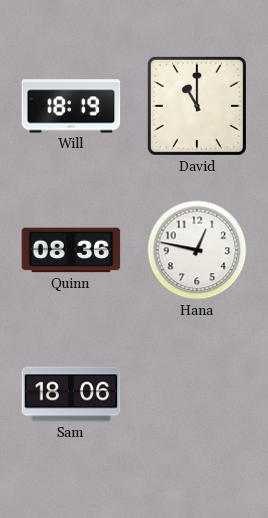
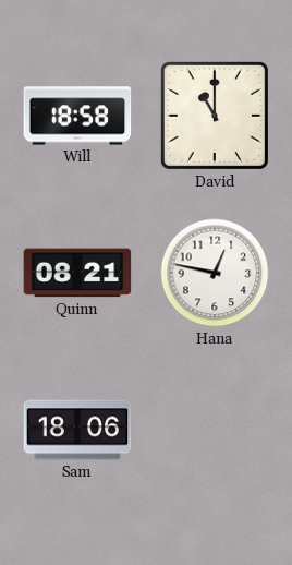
Will: 18:19 -> 18:58 (77, 116)
Quinn: 08:36 -> 08:21 (77, 273)
